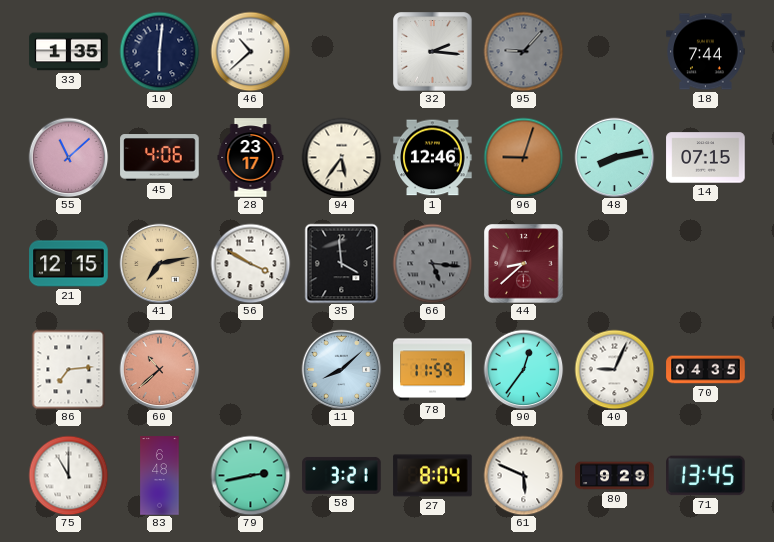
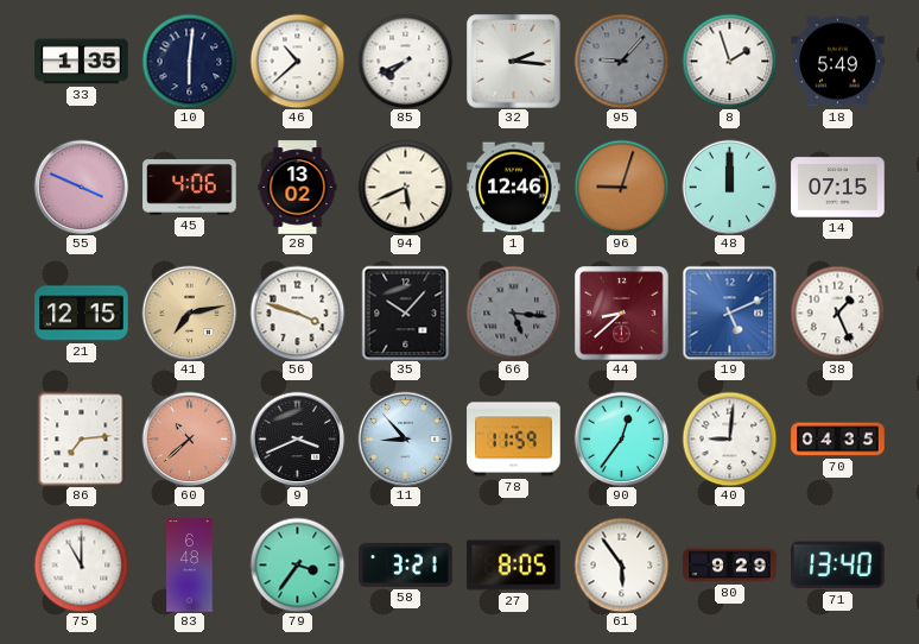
85: none -> 7:41 (405, 61)
8: none -> 1:57 (729, 61)
18: 7:44 -> 5:49 (838, 62)
55: 11:08 -> 3:49 (81, 187)
28: 23:17 -> 13:02 (298, 188)
94: 5:36 -> 5:41 (405, 187)
48: 8:13 -> 12:00 (729, 187)
56: 3:50 -> 3:48 (297, 312)
35: 3:59 -> 10:07 (406, 312)
19: none -> 5:11 (729, 312)
38: none -> 1:26 (837, 312)
9: none -> 3:41 (297, 438)
11: 8:08 -> 8:53 (405, 438)
40: 9:04 -> 9:01 (729, 438)
79: 2:43 -> 3:36 (297, 564)
27: 8:04 -> 8:05 (514, 566)
61: 5:49 -> 5:54 (621, 564)
71: 13:45 -> 13:40 (838, 566)
